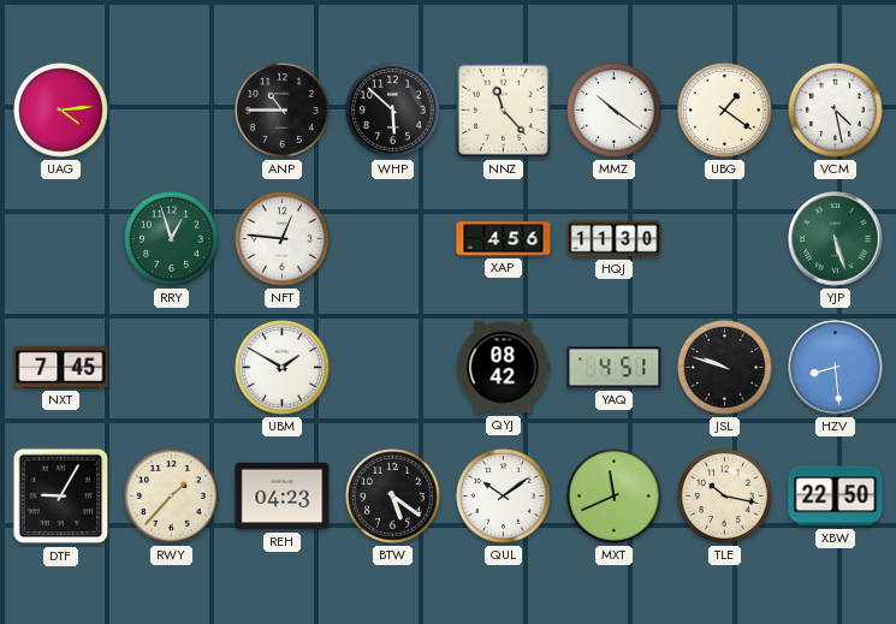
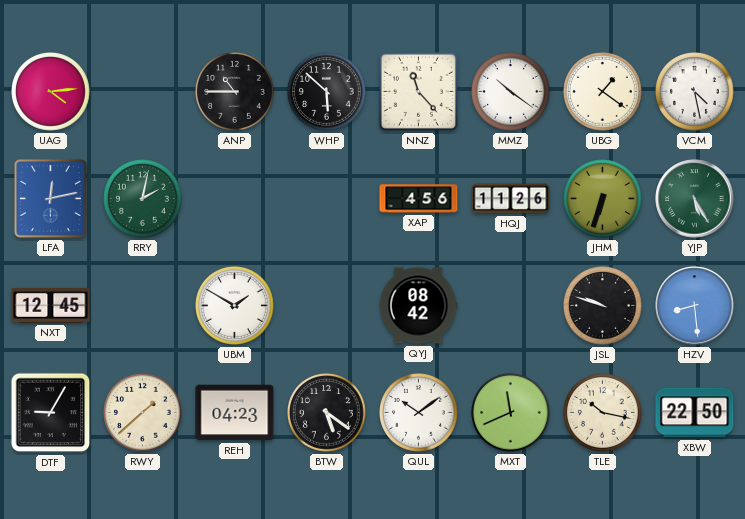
LFA: none -> 12:13 (50, 198)
RRY: 12:57 -> 2:02 (143, 199)
NFT: 12:46 -> none (283, 239)
HQJ: 11:30 -> 11:26 (511, 199)
JHM: none -> 6:33 (603, 199)
YJP: 5:27 -> 5:25 (695, 199)
NXT: 7:45 -> 12:45 (51, 305)
YAQ: 4:51 -> none (615, 368)
RWY: 1:37 -> 1:38 (143, 413)
